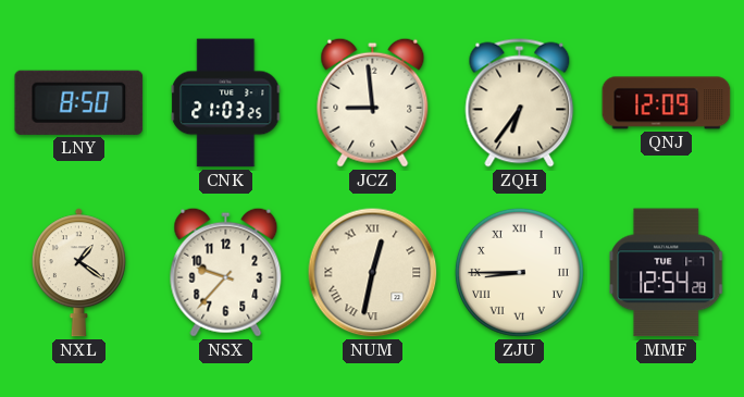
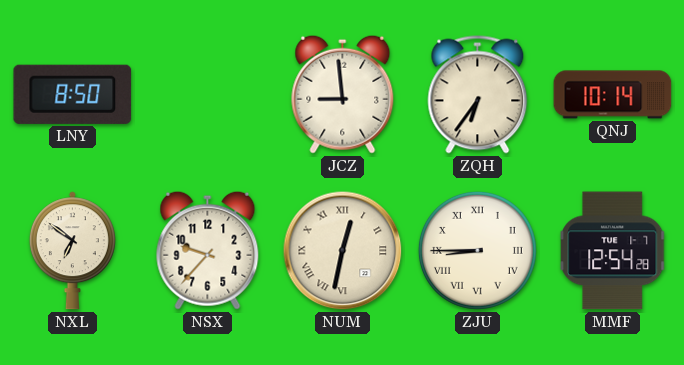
CNK: 21:03 -> none (226, 103)
QNJ: 12:09 -> 10:14 (613, 95)
NXL: 1:21 -> 6:51 (72, 251)
